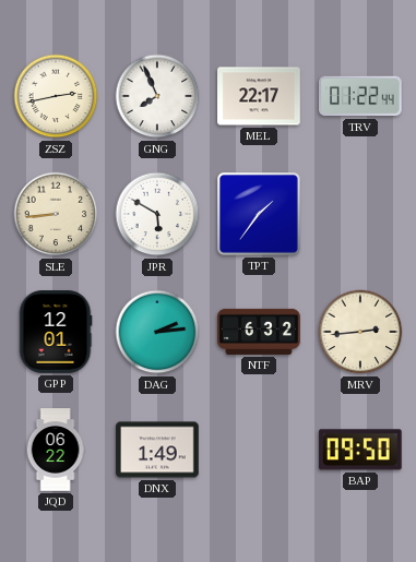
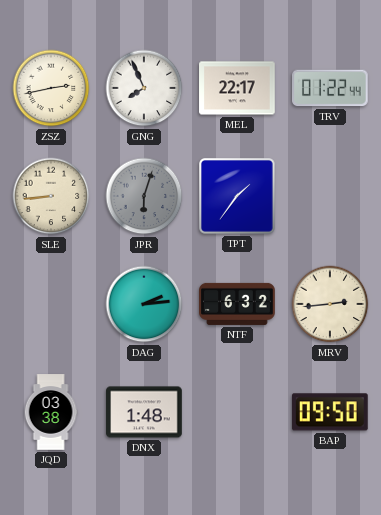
JPR: 5:50 -> 6:03 (144, 196)
JPR dial: white -> grey (144, 196)
GPP: 12:01 -> none (56, 332)
JQD: 06:22 -> 03:38 (51, 412)
DNX: 1:49 -> 1:48 (144, 412)
